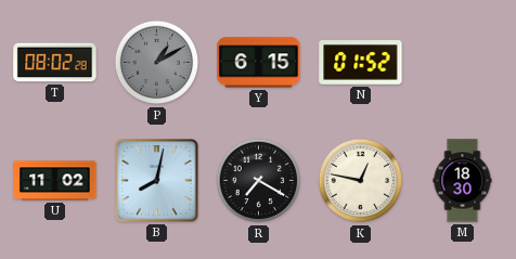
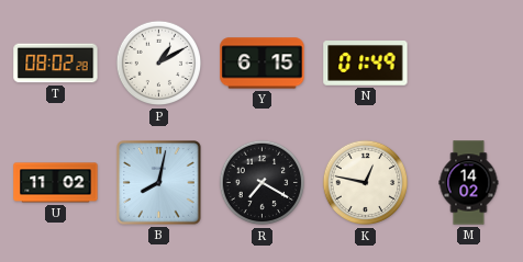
P dial: grey -> white (159, 64)
N: 01:52 -> 01:49 (366, 64)
M: 18:30 -> 14:02 (469, 183)
